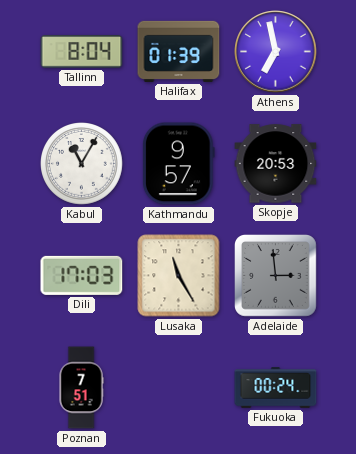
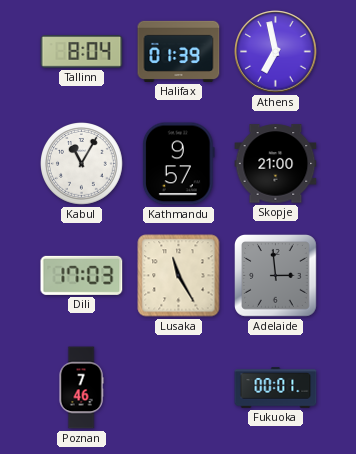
Skopje: 20:53 -> 21:00 (276, 164)
Poznan: 7:51 -> 7:46 (81, 388)
Fukuoka: 00:24 -> 00:01 (276, 388)
